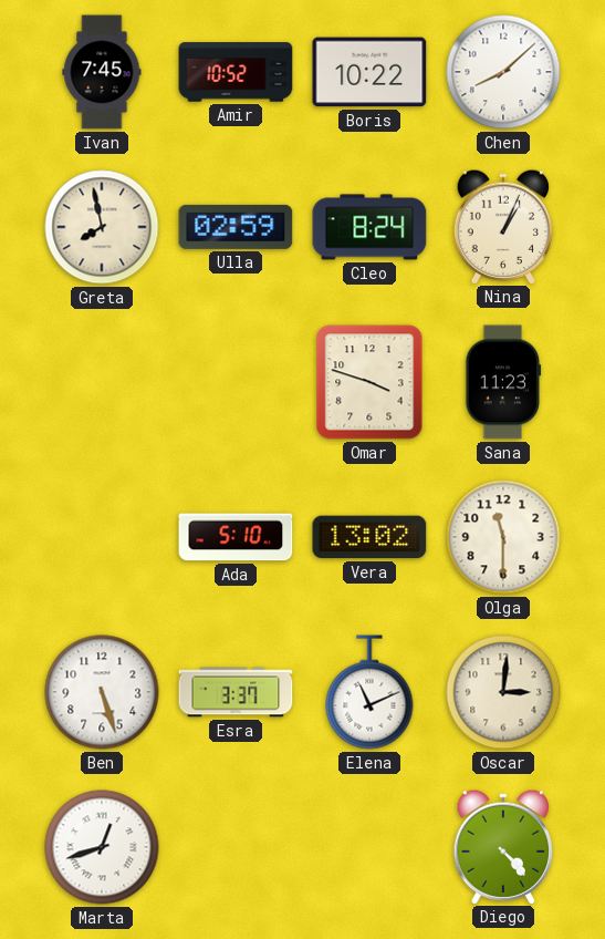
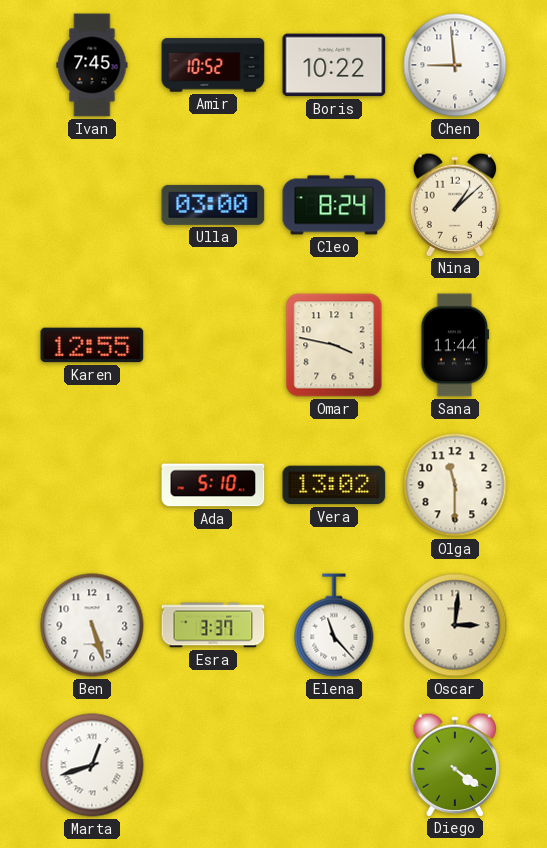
Chen: 8:08 -> 8:59 (455, 65)
Greta: 7:58 -> none (102, 227)
Ulla: 02:59 -> 03:00 (213, 205)
Nina: 1:04 -> 1:08 (455, 204)
Karen: none -> 12:55 (92, 345)
Omar: 3:48 -> 3:47 (334, 345)
Sana: 11:23 -> 11:44 (455, 345)
Elena: 11:11 -> 11:23 (334, 625)
Diego: 4:23 -> 4:21 (455, 764)
